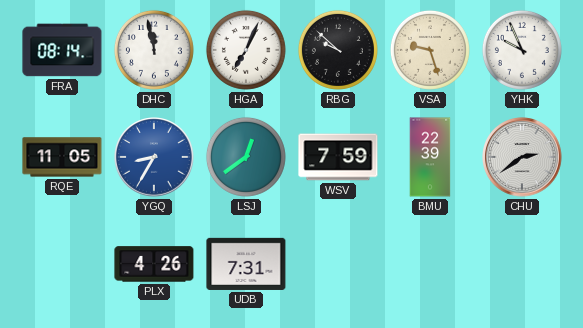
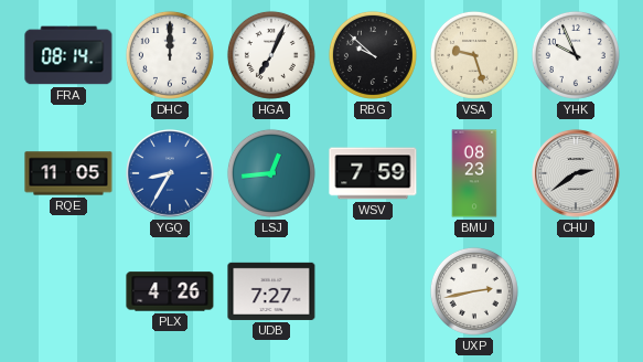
DHC: 11:58 -> 12:00 (170, 55)
LSJ: 12:39 -> 12:44 (271, 173)
BMU: 22:39 -> 08:23 (474, 173)
UDB: 7:31 -> 7:27 (271, 291)
UXP: none -> 2:43 (474, 291)
